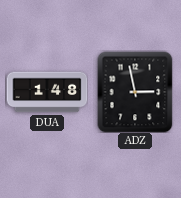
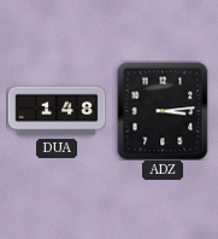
ADZ: 2:58 -> 3:14 (163, 111)
